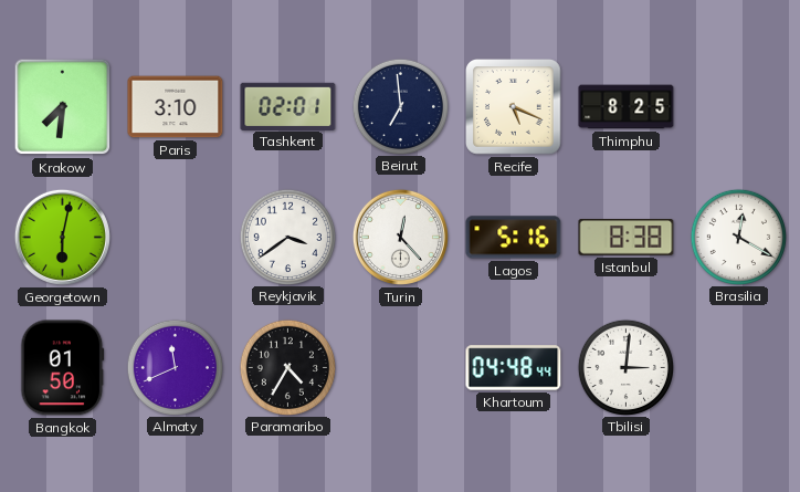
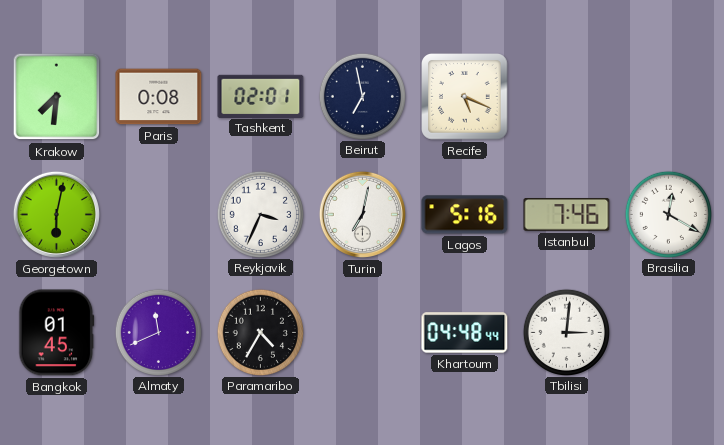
Paris: 3:10 -> 0:08 (159, 97)
Beirut: 6:59 -> 6:58 (362, 96)
Thimphu: 8:25 -> none (627, 107)
Reykjavik: 3:39 -> 3:34 (260, 214)
Turin: 12:23 -> 7:02 (362, 214)
Istanbul: 8:38 -> 7:46 (567, 215)
Bangkok: 01:50 -> 01:45 (57, 333)
